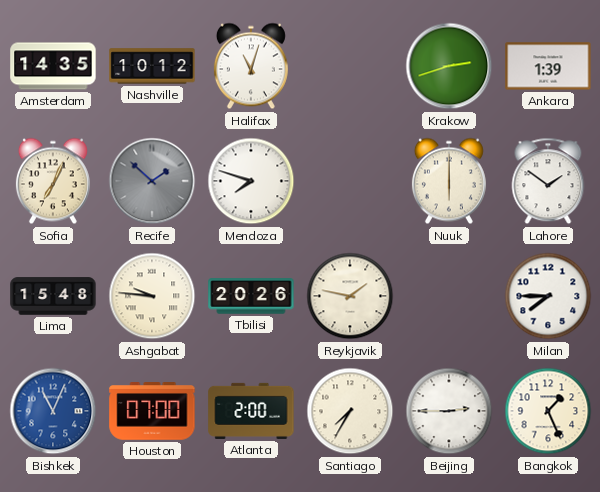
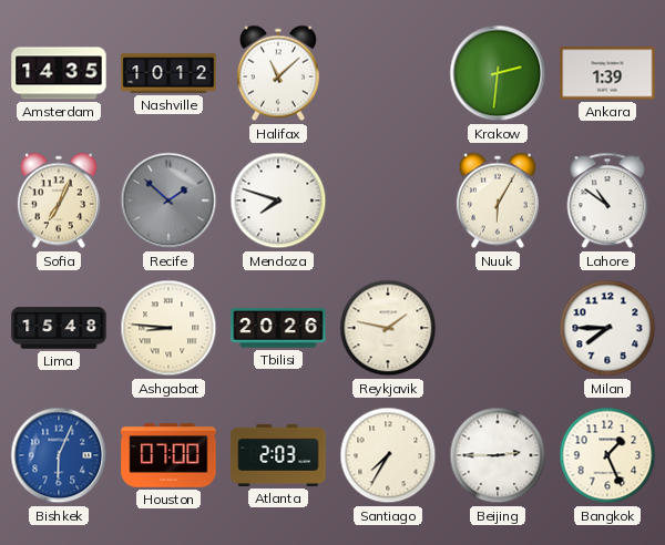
Halifax: 11:03 -> 11:08 (278, 73)
Krakow: 2:42 -> 2:31 (498, 73)
Nuuk: 6:00 -> 6:05 (498, 200)
Lahore: 1:51 -> 10:51 (607, 200)
Ashgabat: 9:46 -> 8:46 (168, 328)
Bishkek: 11:04 -> 6:04 (59, 455)
Atlanta: 2:00 -> 2:03 (278, 455)
